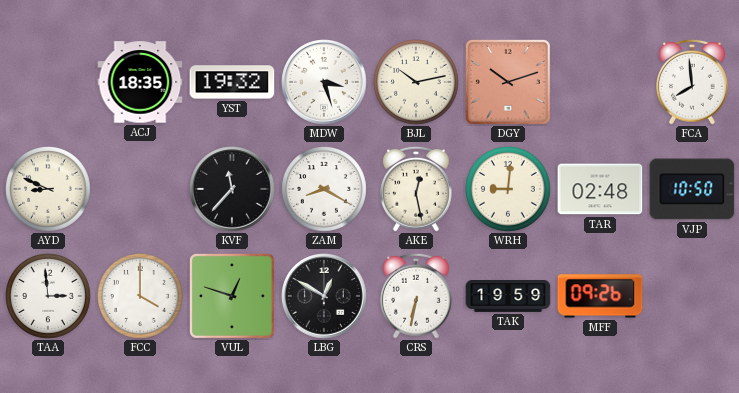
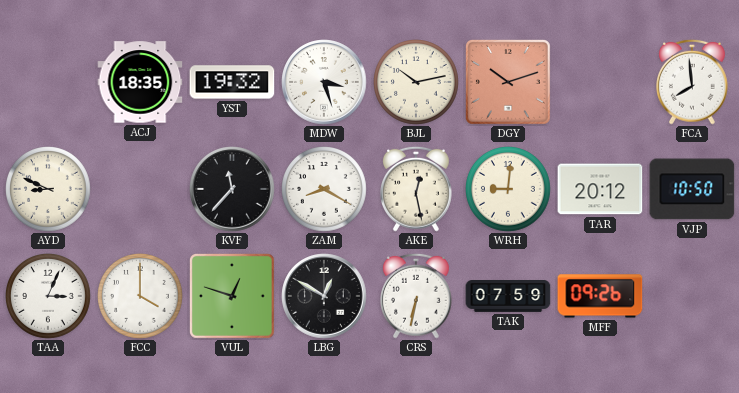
TAR: 02:48 -> 20:12 (600, 189)
TAA: 2:59 -> 3:04 (49, 297)
TAK: 19:59 -> 07:59 (508, 297)
